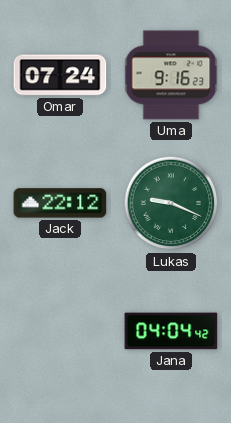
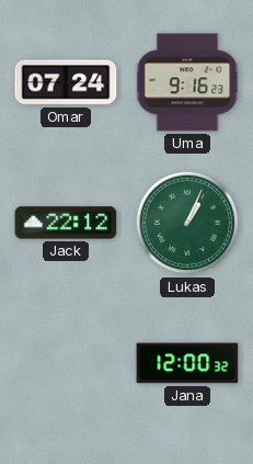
Lukas: 9:19 -> 1:04 (187, 223)
Jana: 04:04 -> 12:00 (187, 363)
